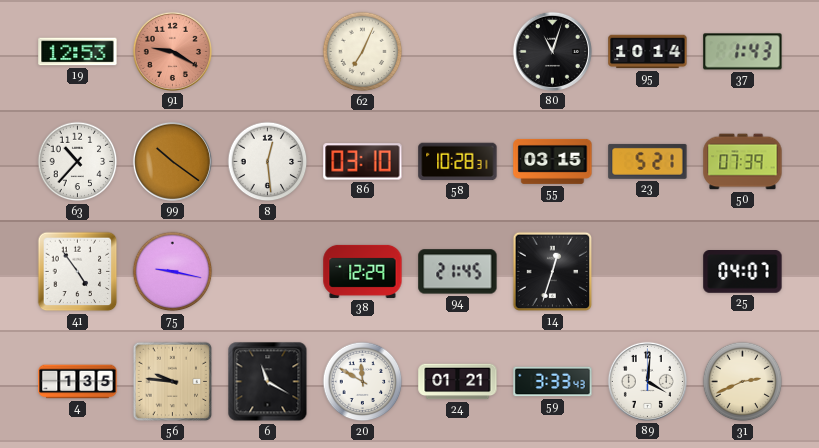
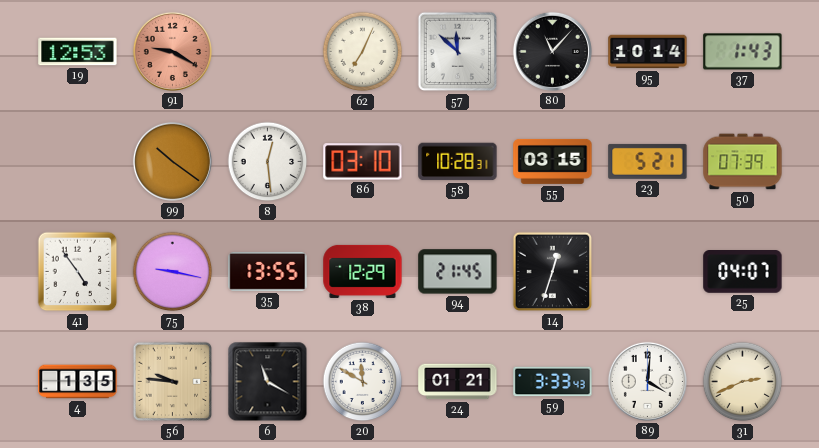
57: none -> 11:52 (458, 52)
80: 11:03 -> 11:07 (552, 51)
63: 10:37 -> none (78, 162)
35: none -> 13:55 (268, 271)
